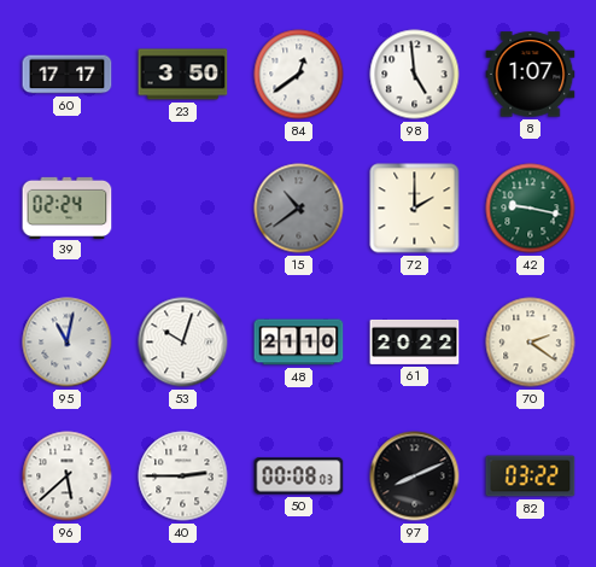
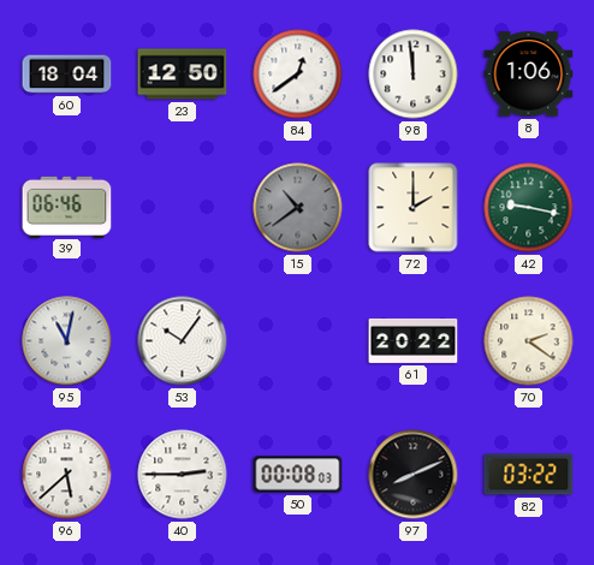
60: 17:17 -> 18:04 (67, 75)
23: 3:50 -> 12:50 (183, 75)
98: 4:59 -> 11:59 (414, 75)
8: 1:07 -> 1:06 (529, 75)
39: 02:24 -> 06:46 (67, 207)
53: 10:03 -> 10:06 (183, 341)
48: 21:10 -> none (299, 343)
